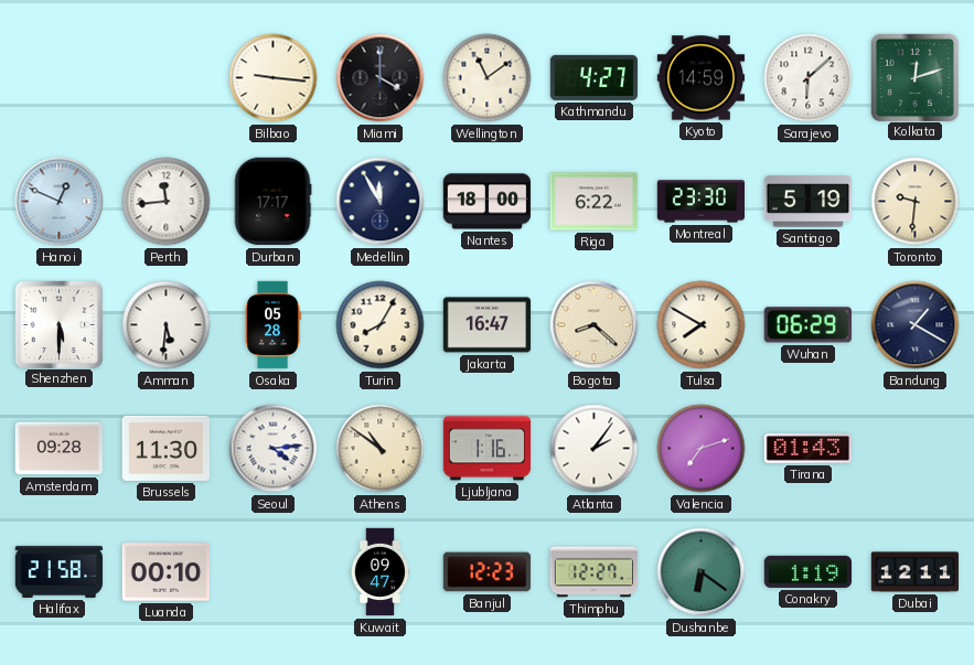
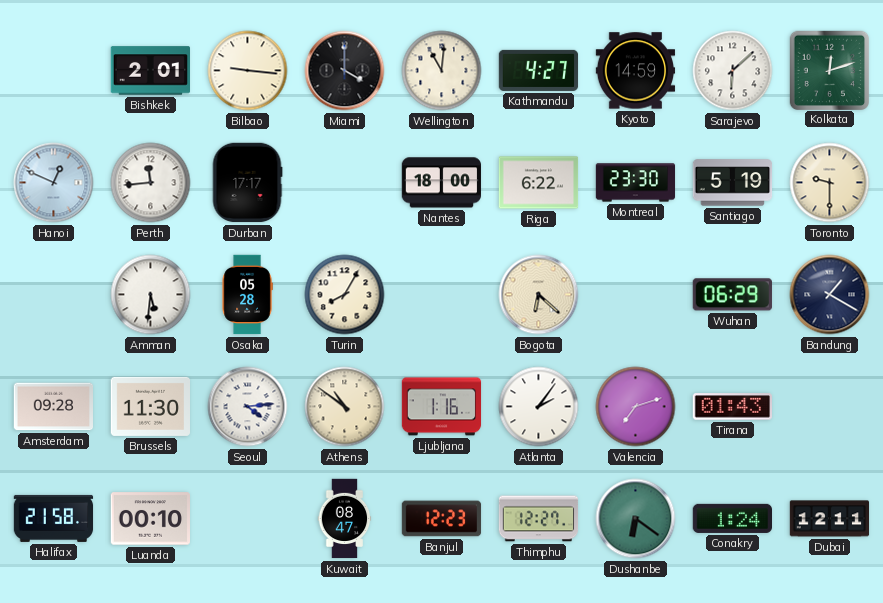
Bishkek: none -> 2:01 (150, 71)
Wellington: 11:09 -> 11:01 (442, 71)
Medellin: 11:55 -> none (381, 202)
Toronto: 9:31 -> 9:30 (830, 183)
Shenzhen: 5:30 -> none (58, 324)
Jakarta: 16:47 -> none (488, 325)
Bogota: 8:22 -> 6:22 (539, 295)
Tulsa: 7:50 -> none (702, 325)
Kuwait: 09:47 -> 08:47 (345, 519)
Conakry: 1:19 -> 1:24 (732, 518)
